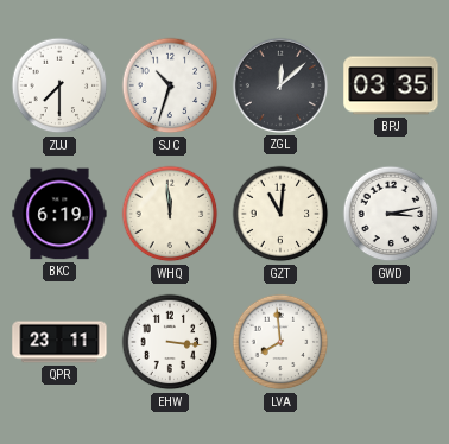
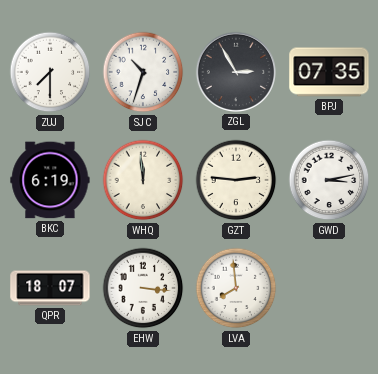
ZGL: 12:08 -> 2:55 (236, 72)
BPJ: 03:35 -> 07:35 (329, 72)
GZT: 11:01 -> 2:46 (236, 180)
QPR: 23:11 -> 18:07 (50, 288)
